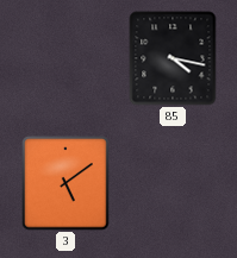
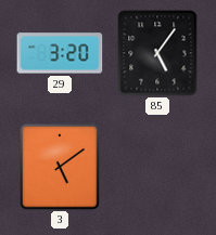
29: none -> 3:20 (60, 53)
85: 4:17 -> 5:06 (157, 53)
